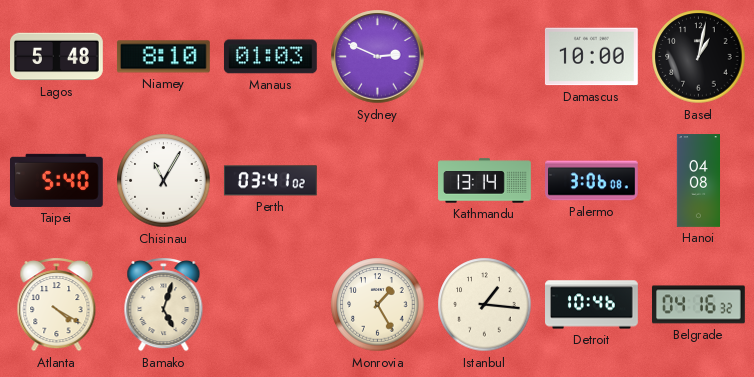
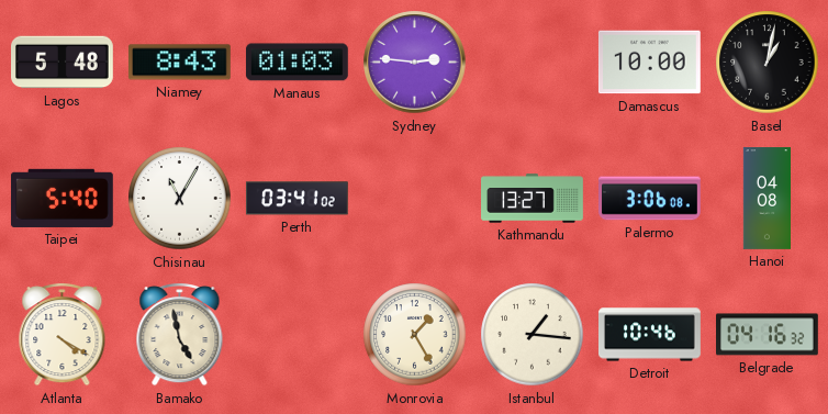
Niamey: 8:10 -> 8:43 (179, 63)
Sydney: 2:49 -> 2:46 (415, 63)
Kathmandu: 13:14 -> 13:27 (533, 199)
Bamako: 5:03 -> 4:58 (180, 335)
